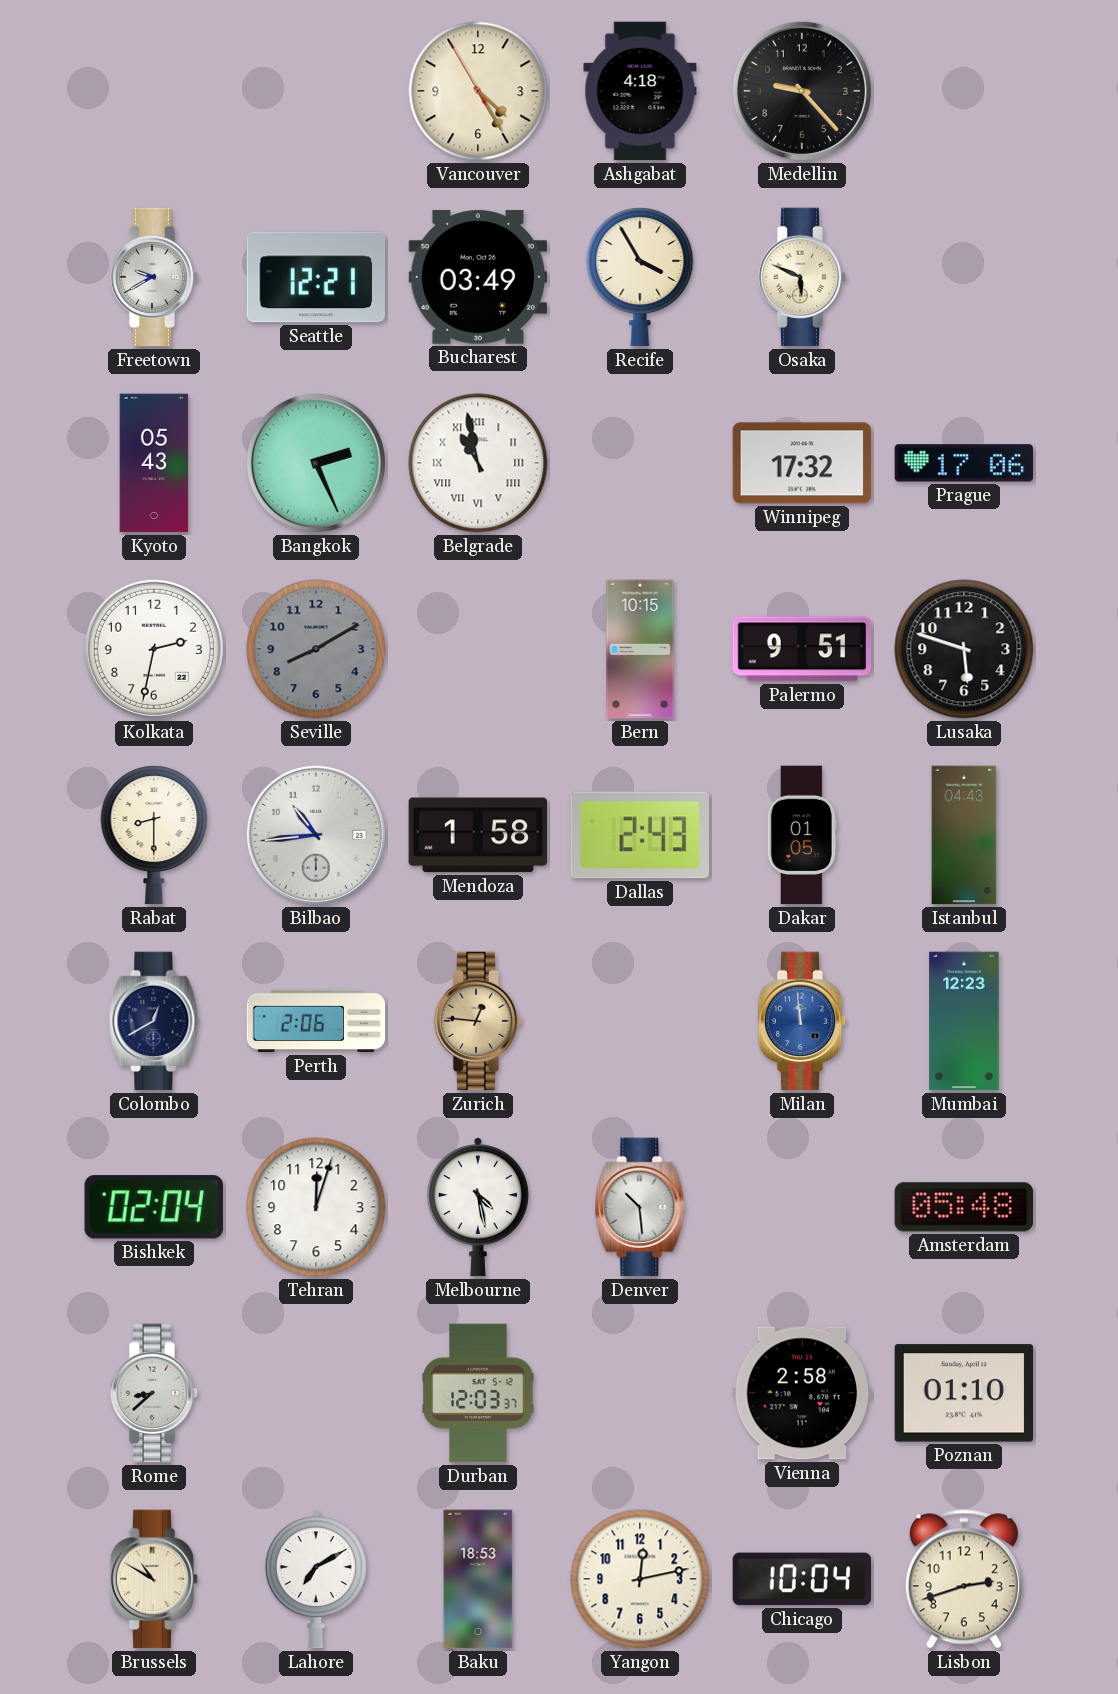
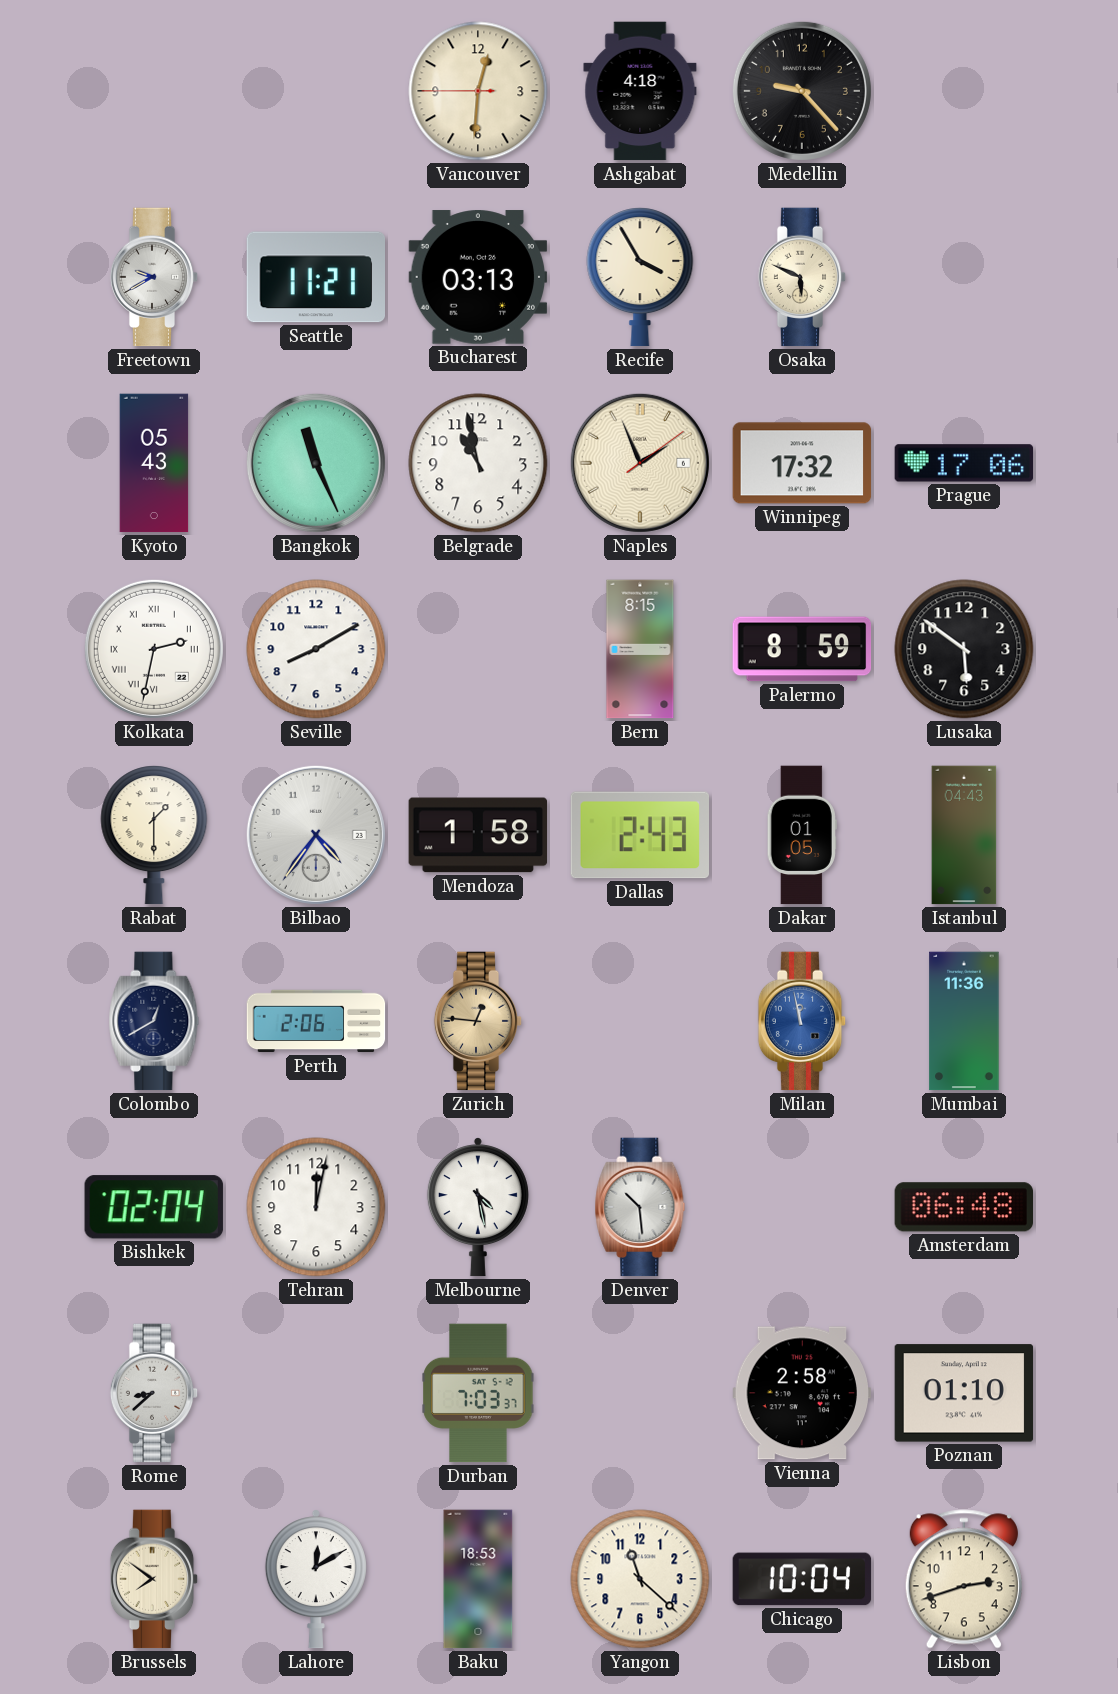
Vancouver: 4:24 -> 12:30 (478, 91)
Seattle: 12:21 -> 11:21 (315, 277)
Bucharest: 03:49 -> 03:13 (478, 277)
Bangkok: 2:26 -> 11:26 (316, 463)
Belgrade numerals: Roman -> Arabic (478, 463)
Naples: none -> 1:56 (640, 463)
Kolkata numerals: Arabic -> Roman (154, 649)
Seville dial: grey -> white (316, 649)
Bern: 10:15 -> 8:15 (640, 649)
Palermo: 9:51 -> 8:59 (802, 649)
Lusaka: 5:48 -> 5:51 (964, 649)
Rabat: 8:30 -> 1:30 (154, 835)
Bilbao: 10:44 -> 4:36 (316, 835)
Milan: 11:59 -> 11:58 (802, 1021)
Mumbai: 12:23 -> 11:36 (964, 1021)
Tehran: 12:03 -> 12:02 (316, 1207)
Amsterdam: 05:48 -> 06:48 (963, 1207)
Durban: 12:03 -> 7:03 (478, 1393)
Brussels: 10:50 -> 7:51 (154, 1579)
Lahore: 7:10 -> 12:10 (316, 1579)
Yangon: 12:13 -> 11:22 (640, 1579)
